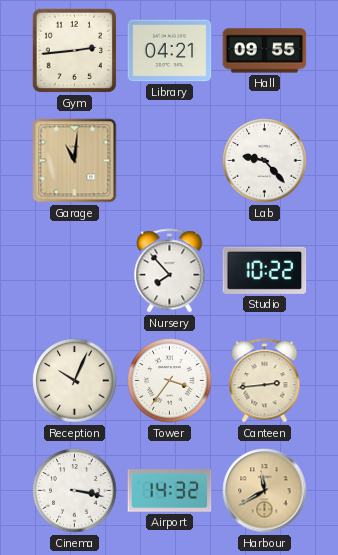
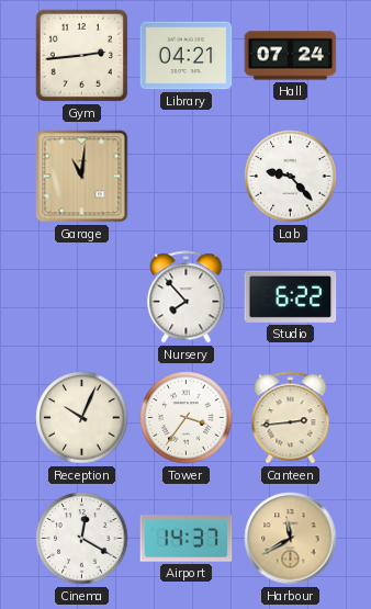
Hall: 09:55 -> 07:24 (291, 56)
Studio: 10:22 -> 6:22 (291, 296)
Cinema: 3:17 -> 12:20 (82, 539)
Airport: 14:32 -> 14:37 (187, 539)
